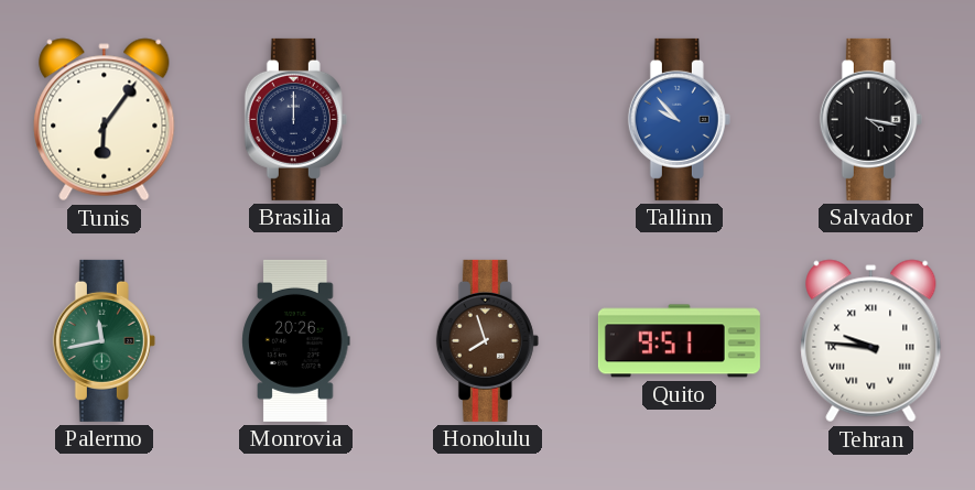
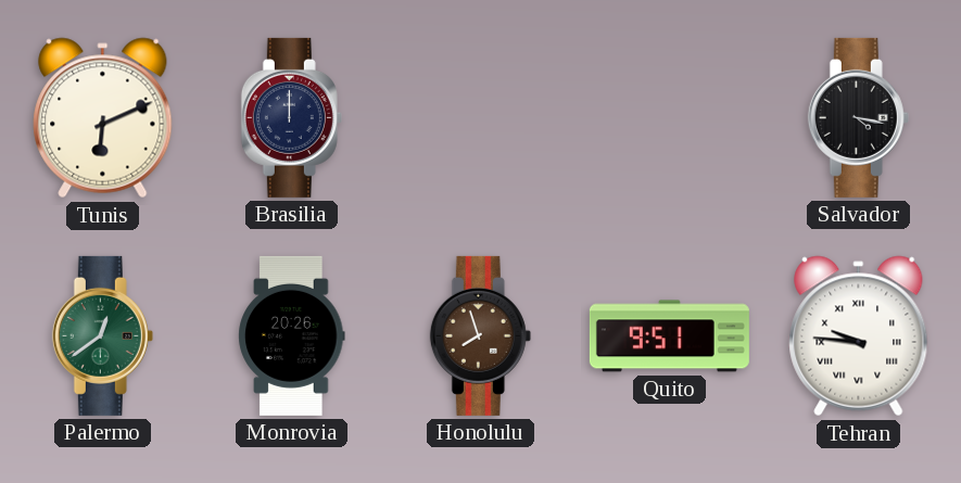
Tunis: 6:06 -> 6:11 (103, 118)
Tallinn: 9:53 -> none (679, 119)
Palermo: 11:43 -> 12:39 (102, 335)
